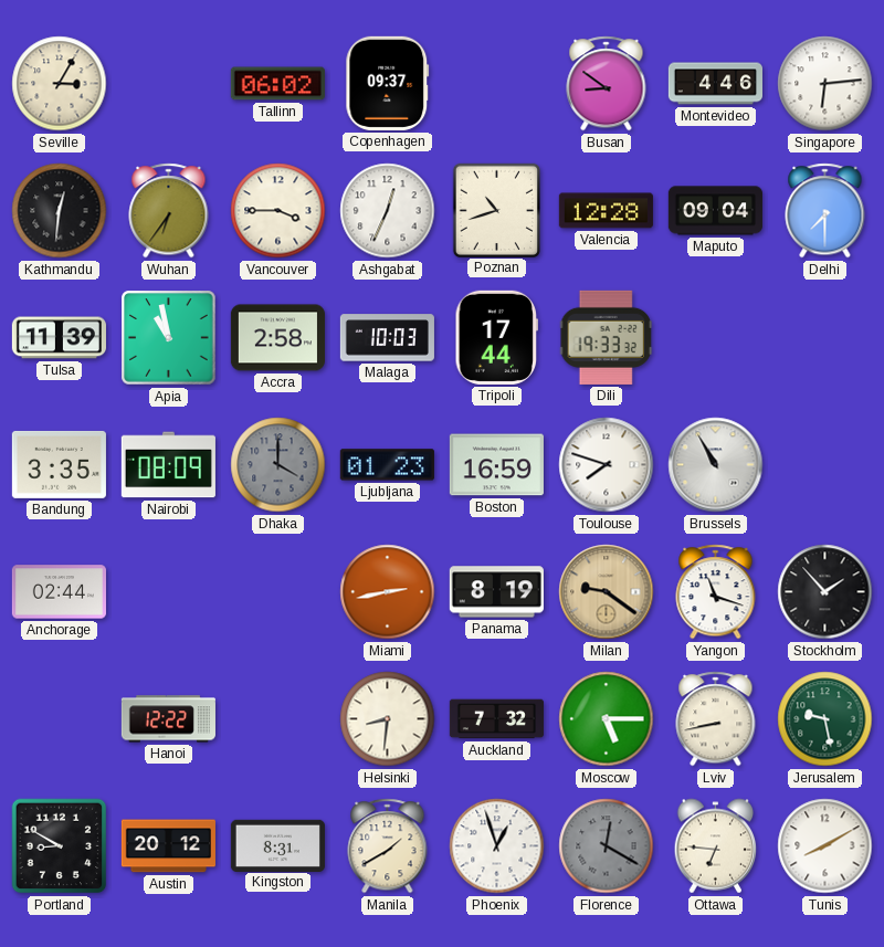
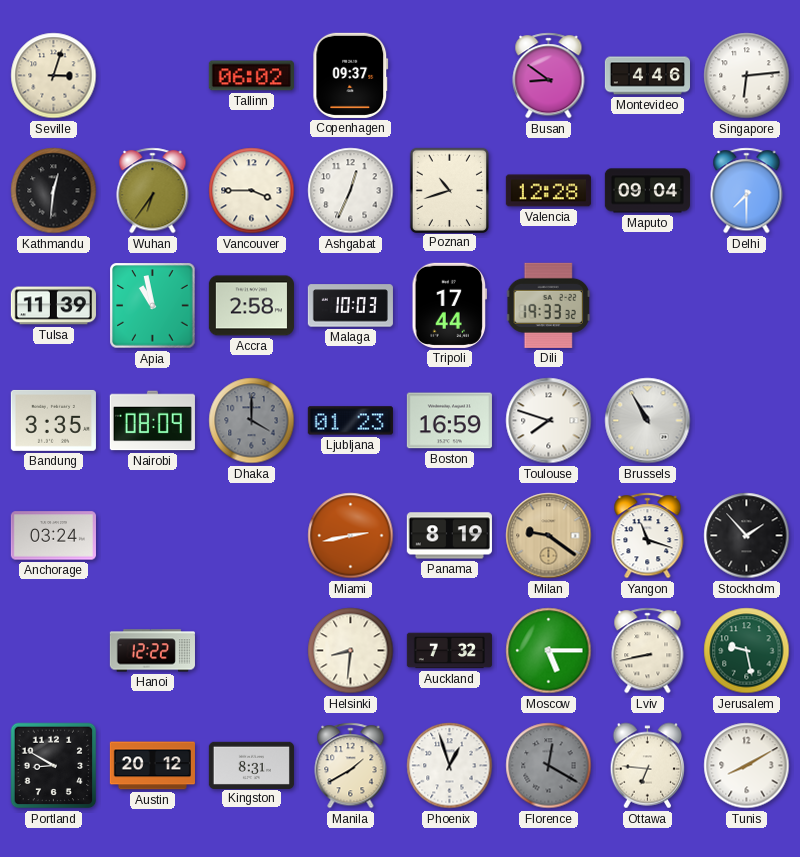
Seville: 3:05 -> 3:03 (54, 76)
Anchorage: 02:44 -> 03:24 (53, 536)
